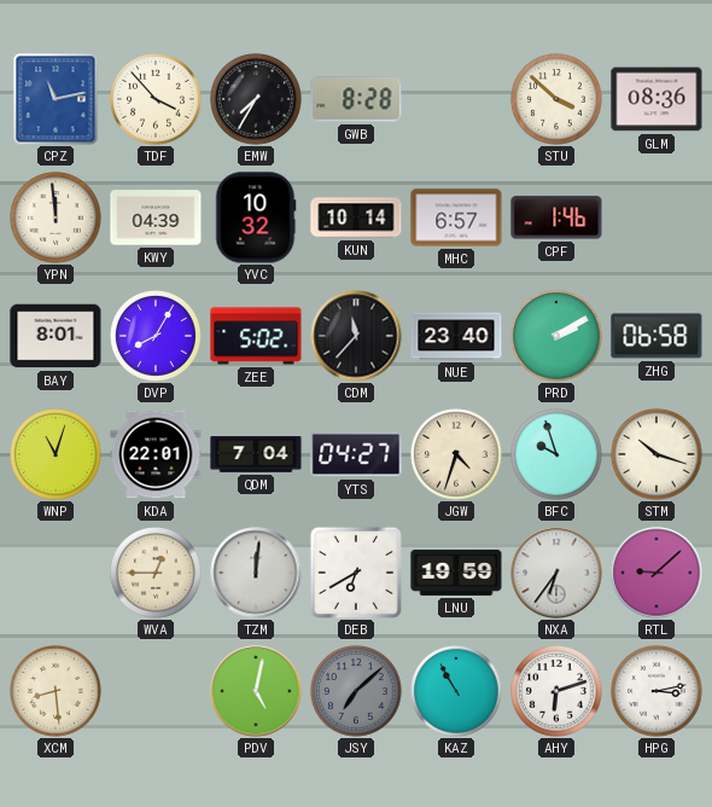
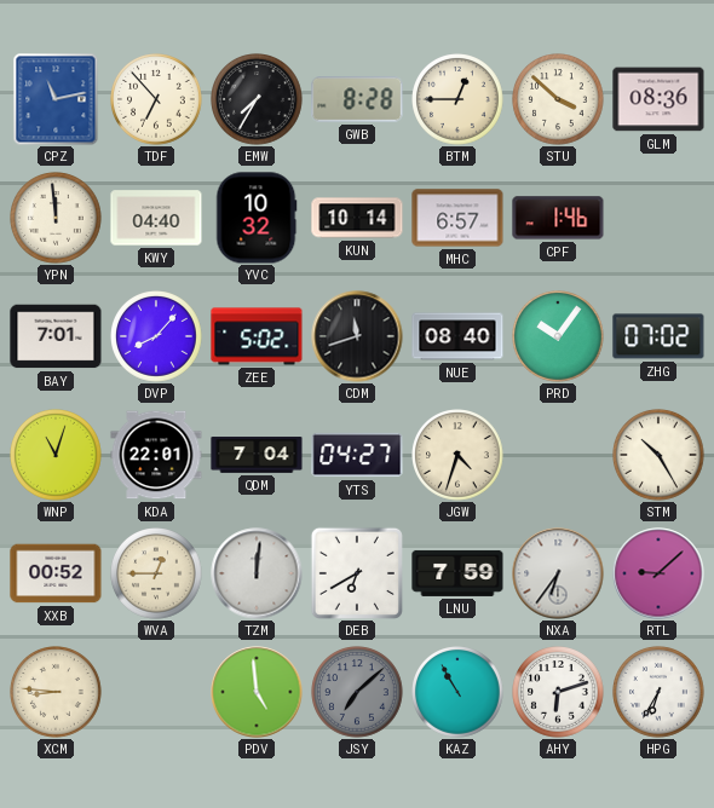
TDF: 3:53 -> 6:53 (156, 99)
BTM: none -> 12:45 (457, 99)
KWY: 04:39 -> 04:40 (156, 218)
BAY: 8:01 -> 7:01 (56, 336)
DVP: 8:05 -> 8:07 (156, 336)
CDM: 11:37 -> 11:42 (357, 336)
NUE: 23:40 -> 08:40 (457, 336)
PRD: 2:10 -> 10:06 (558, 336)
ZHG: 06:58 -> 07:02 (658, 336)
BFC: 9:57 -> none (556, 454)
STM: 10:18 -> 10:25 (658, 455)
XXB: none -> 00:52 (56, 573)
LNU: 19:59 -> 7:59 (457, 573)
XCM: 8:29 -> 8:46 (56, 692)
PDV: 5:02 -> 4:59 (257, 692)
HPG: 3:13 -> 6:35 (658, 692)
